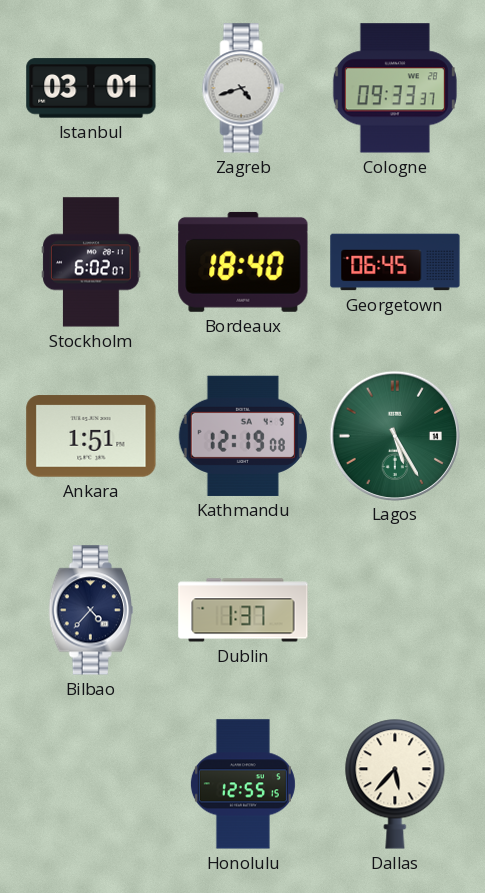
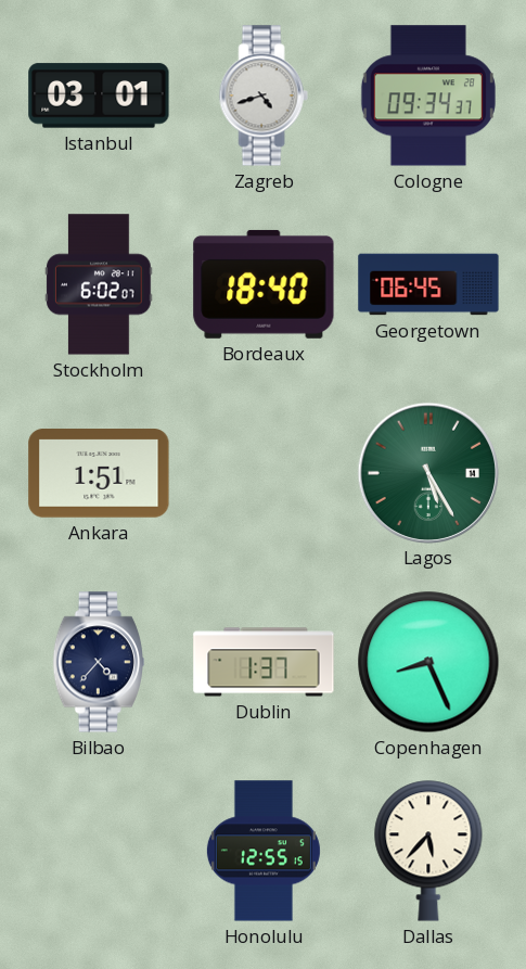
Cologne: 09:33 -> 09:34 (428, 95)
Kathmandu: 12:19 -> none (243, 436)
Copenhagen: none -> 8:26 (428, 662)
